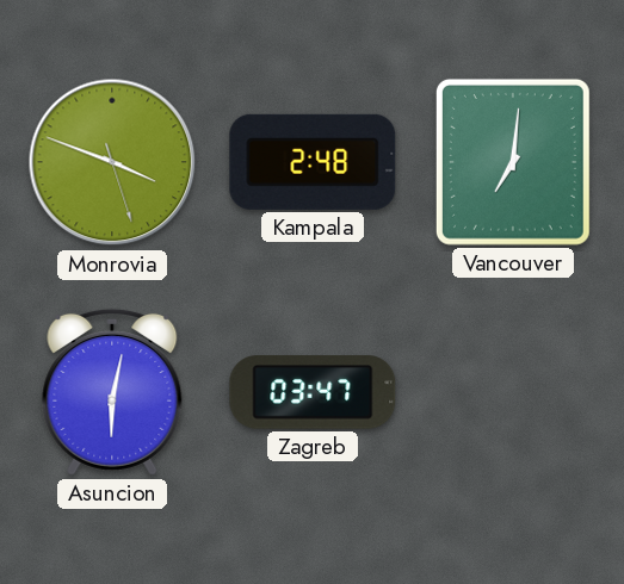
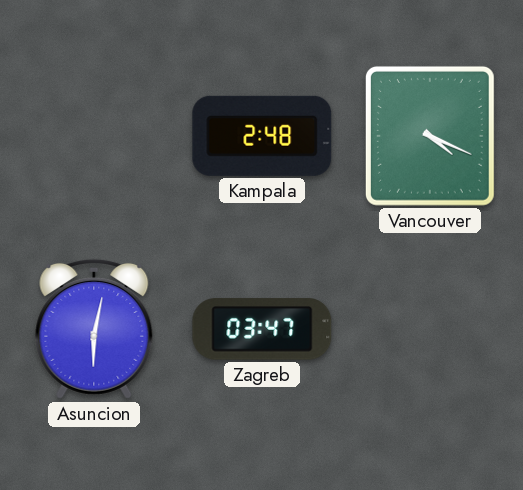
Monrovia: 3:48 -> none (112, 162)
Vancouver: 7:01 -> 4:19 (430, 136)
